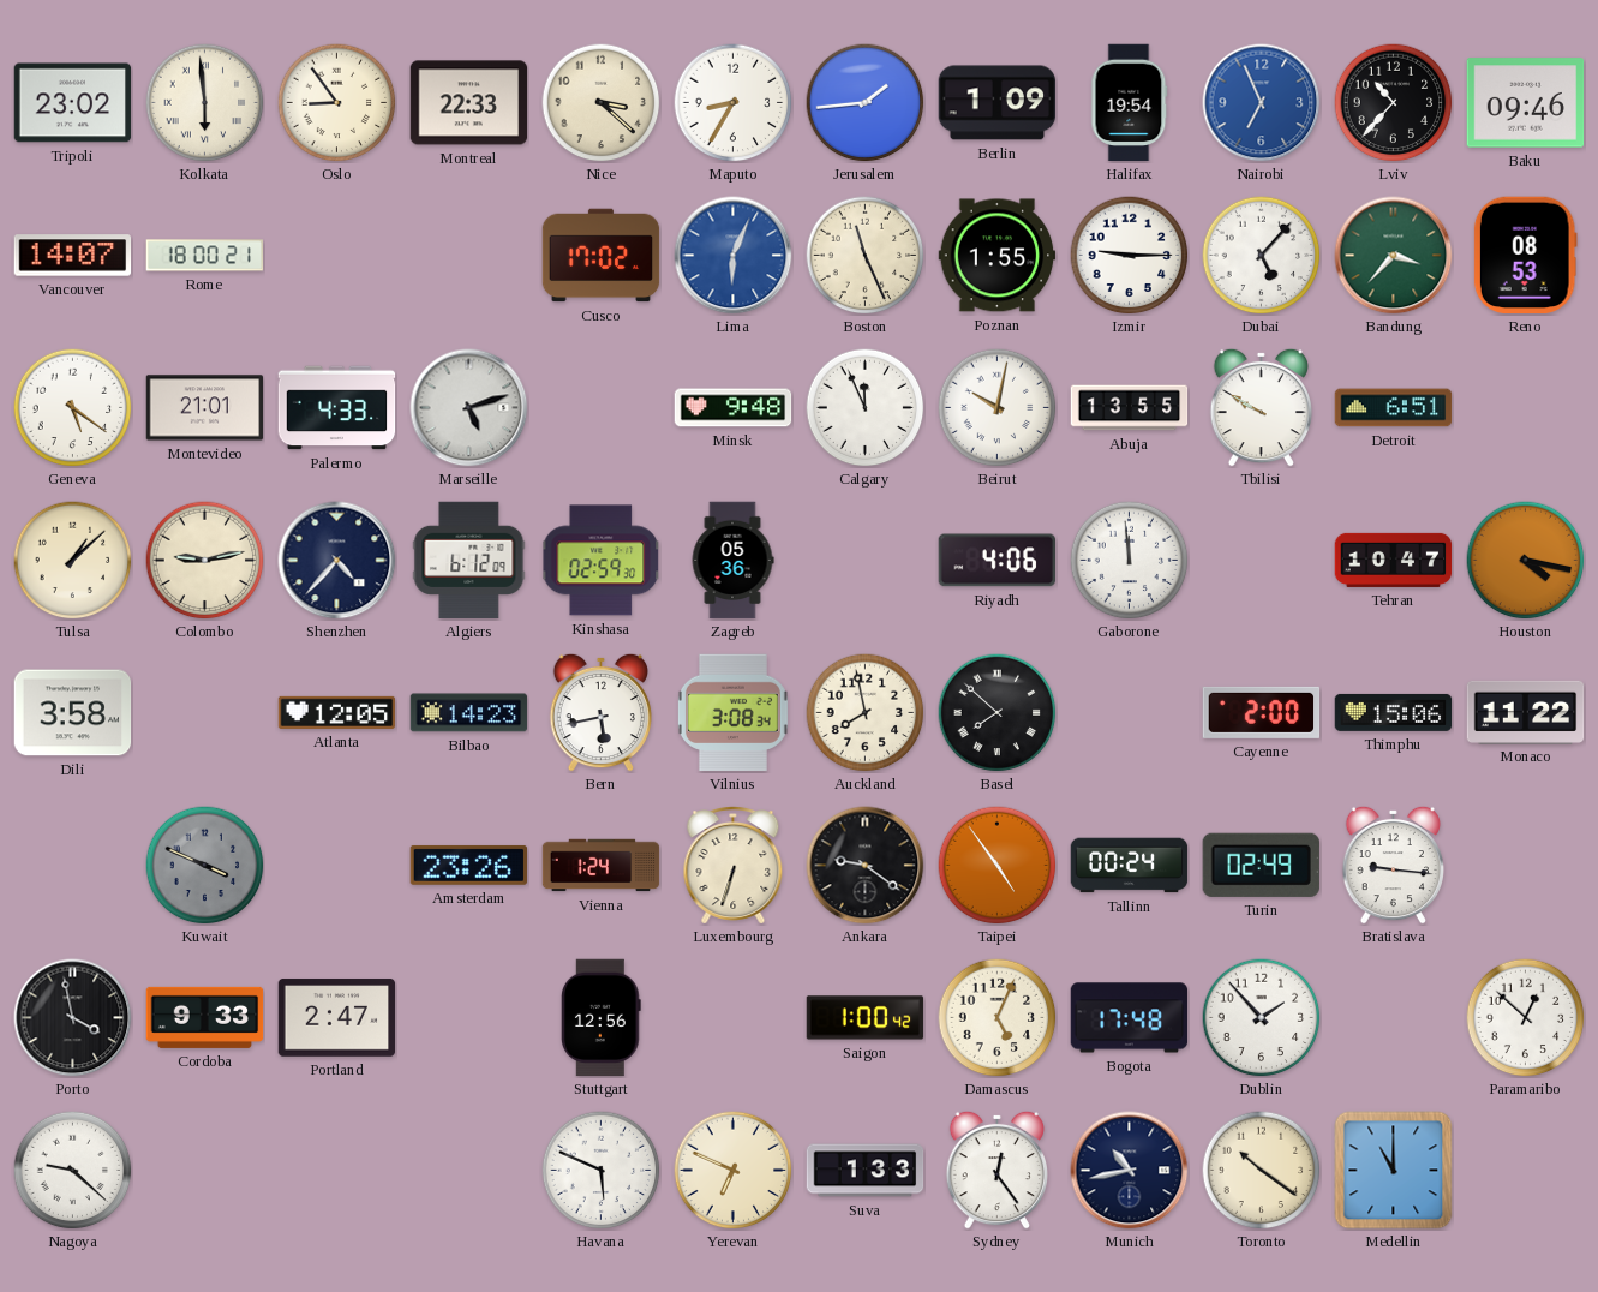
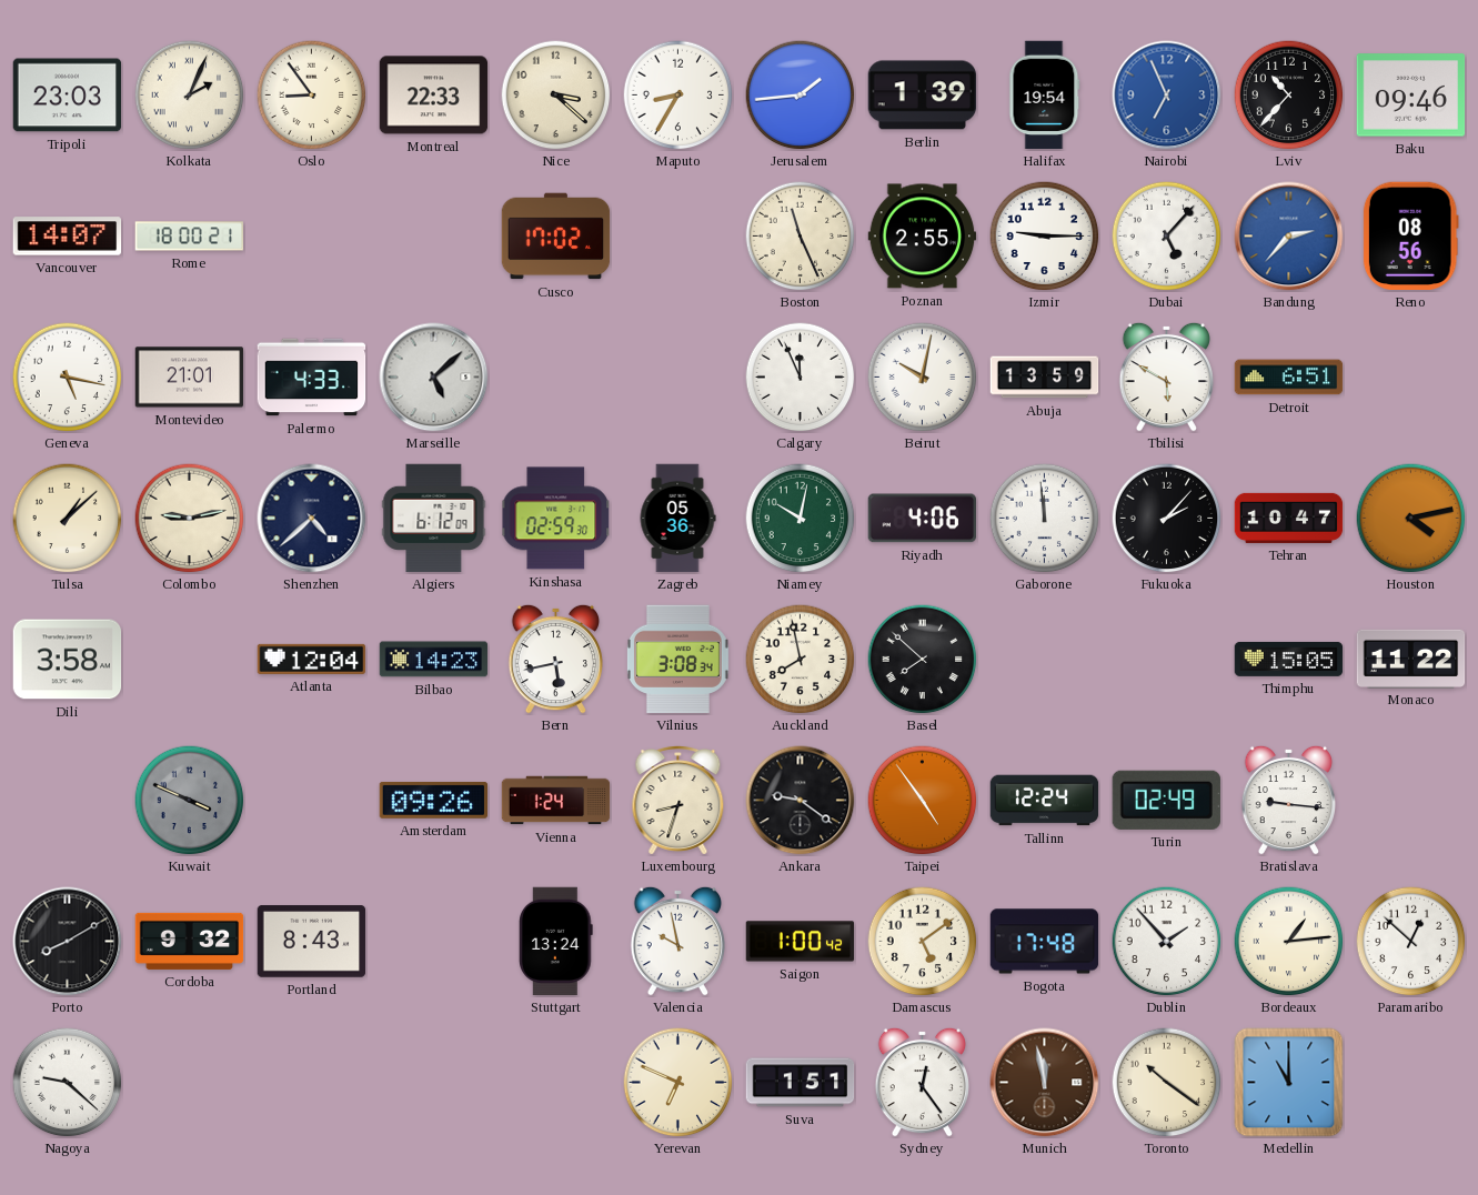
Tripoli: 23:02 -> 23:03 (68, 96)
Kolkata: 5:59 -> 2:04 (190, 96)
Berlin: 1:09 -> 1:39 (923, 96)
Lima: 6:04 -> none (734, 256)
Poznan: 1:55 -> 2:55 (923, 237)
Bandung: 3:37 -> 2:37 (1289, 237)
Bandung dial: green -> blue (1289, 237)
Reno: 08:53 -> 08:56 (1410, 237)
Geneva: 5:21 -> 5:17 (68, 378)
Marseille: 5:12 -> 5:08 (434, 378)
Minsk: 9:48 -> none (734, 408)
Abuja: 13:55 -> 13:59 (1045, 378)
Tbilisi: 9:50 -> 5:50 (1167, 376)
Shenzhen: 4:37 -> 4:38 (312, 519)
Niamey: none -> 10:02 (801, 519)
Fukuoka: none -> 2:07 (1167, 519)
Houston: 4:17 -> 4:13 (1411, 519)
Atlanta: 12:05 -> 12:04 (312, 659)
Cayenne: 2:00 -> none (1262, 712)
Thimphu: 15:06 -> 15:05 (1289, 659)
Amsterdam: 23:26 -> 09:26 (433, 800)
Luxembourg: 6:33 -> 8:33 (678, 801)
Tallinn: 00:24 -> 12:24 (1045, 801)
Porto: 3:58 -> 8:10 (68, 942)
Cordoba: 9:33 -> 9:32 (190, 941)
Portland: 2:47 -> 8:43 (312, 942)
Stuttgart: 12:56 -> 13:24 (556, 942)
Valencia: none -> 9:58 (678, 941)
Damascus: 5:04 -> 5:09 (923, 942)
Bordeaux: none -> 1:14 (1289, 942)
Havana: 5:49 -> none (602, 1171)
Suva: 1:33 -> 1:51 (801, 1083)
Munich: 10:43 -> 11:58 (1045, 1083)
Munich dial: navy -> brown (1045, 1083)
